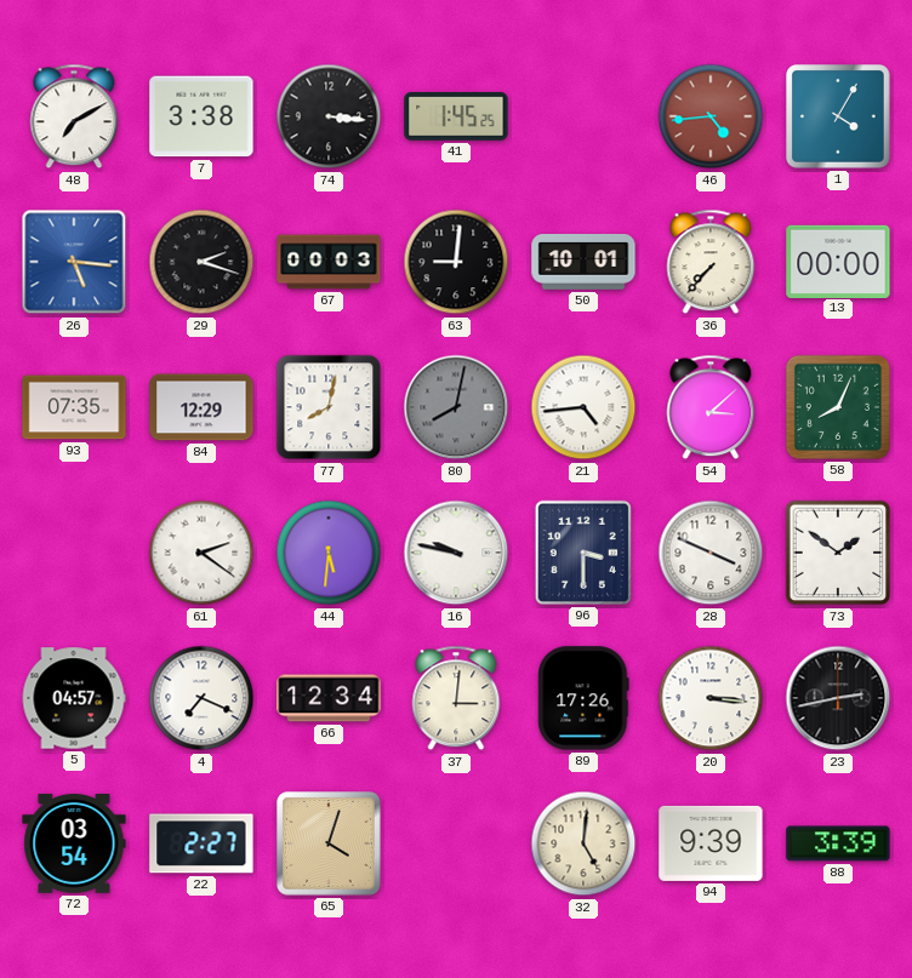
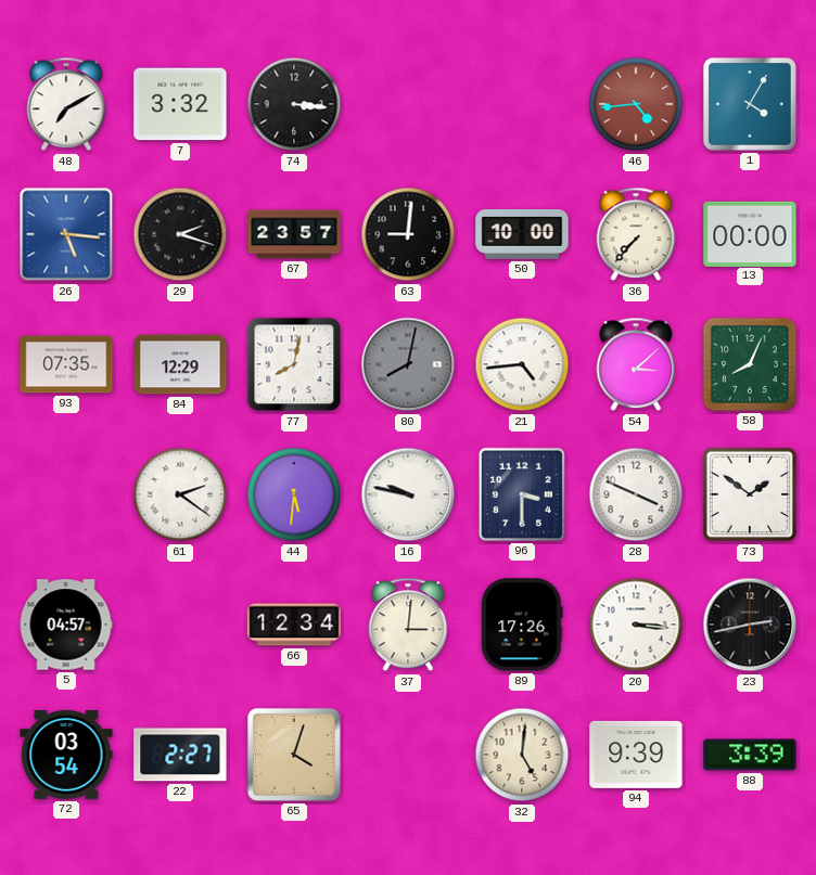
7: 3:38 -> 3:32 (180, 104)
41: 1:45 -> none (456, 116)
67: 00:03 -> 23:57 (294, 234)
50: 10:01 -> 10:00 (522, 235)
4: 7:19 -> none (201, 698)
